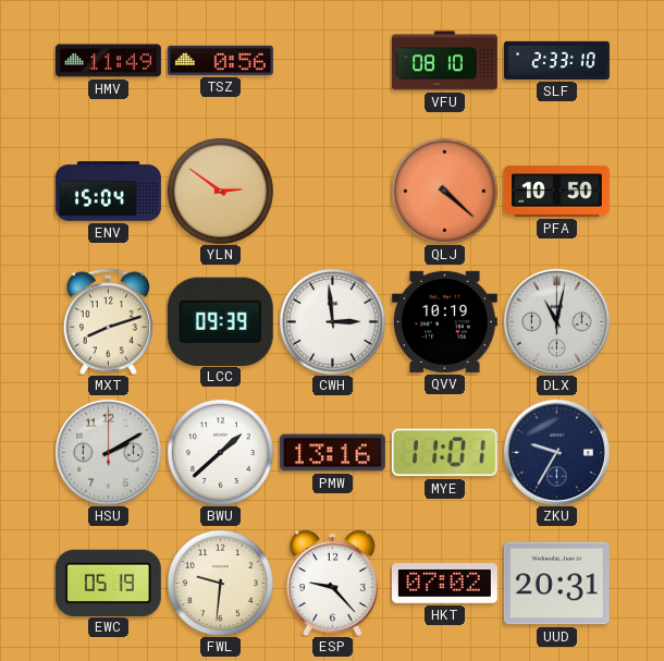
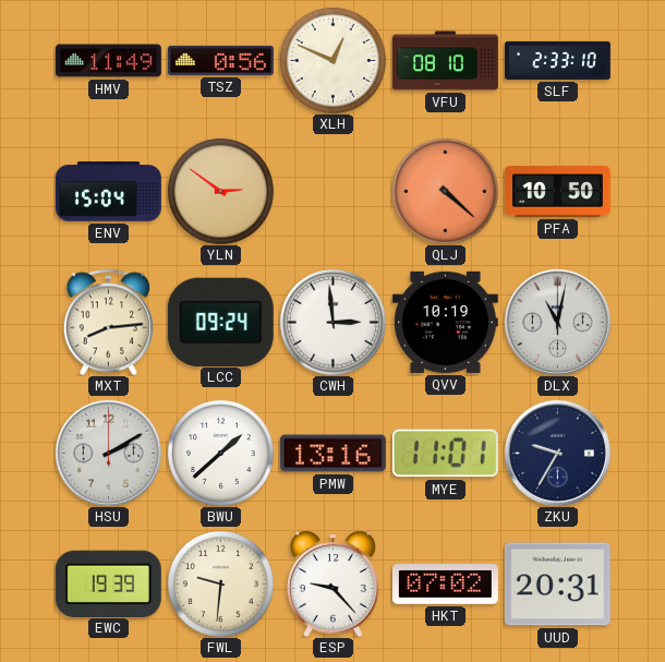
XLH: none -> 12:49 (332, 60)
MXT: 8:12 -> 8:14 (108, 322)
LCC: 09:39 -> 09:24 (220, 322)
EWC: 05:19 -> 19:39 (108, 583)
